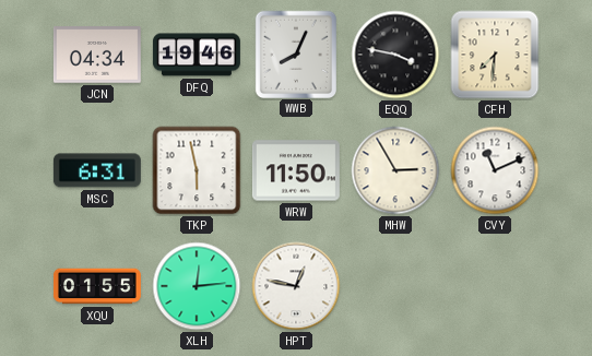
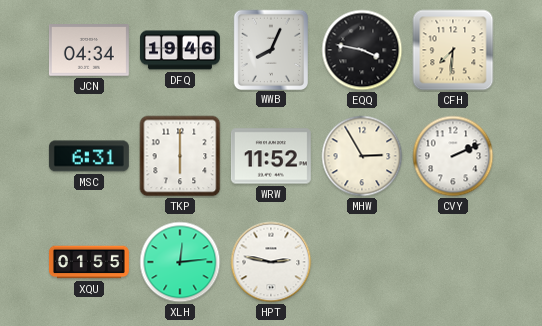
TKP: 5:58 -> 6:00 (180, 156)
WRW: 11:50 -> 11:52 (271, 156)
CVY: 11:11 -> 2:11 (453, 156)
HPT: 12:47 -> 2:47 (271, 262)
